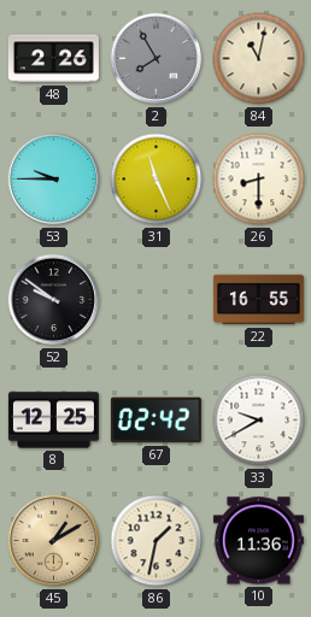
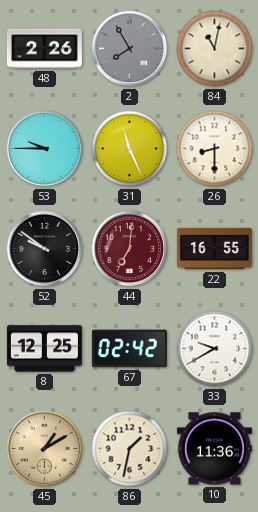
44: none -> 7:01 (130, 249)
